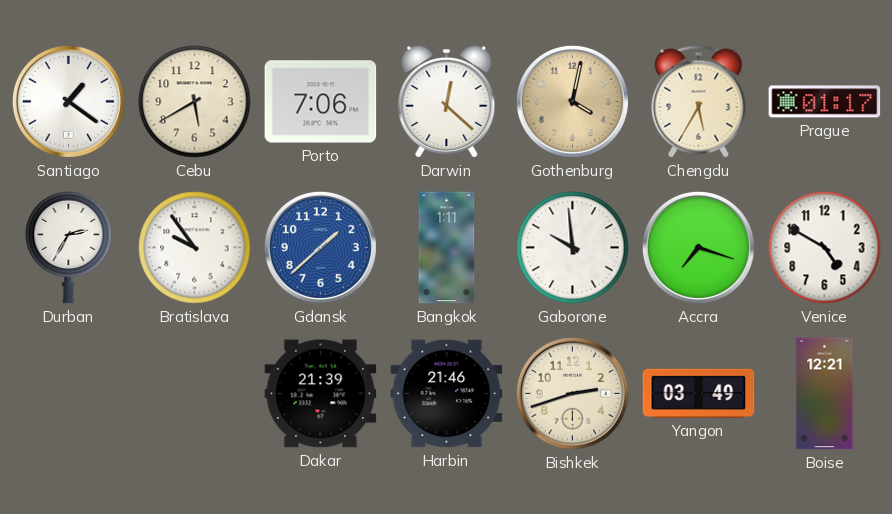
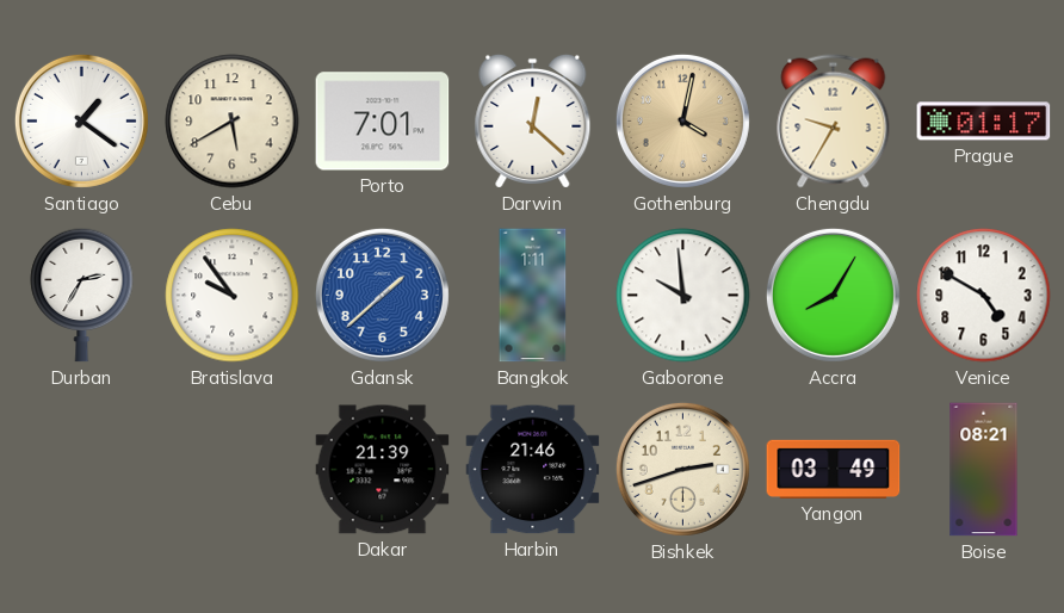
Porto: 7:06 -> 7:01 (383, 122)
Chengdu: 5:35 -> 9:35 (834, 122)
Accra: 7:18 -> 8:05 (833, 295)
Boise: 12:21 -> 08:21 (984, 470)
